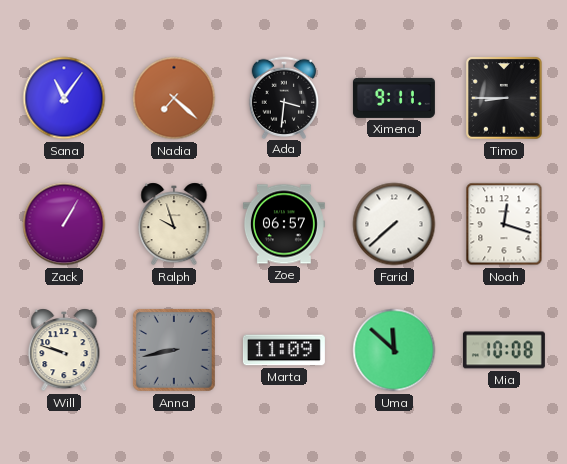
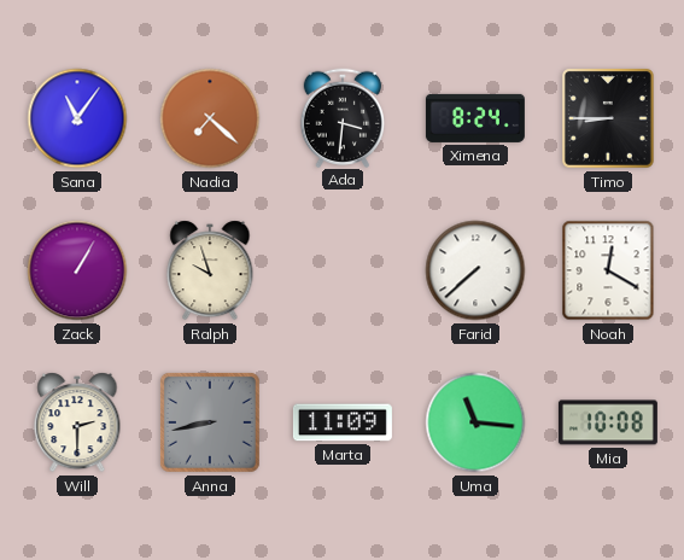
Ximena: 9:11 -> 8:24 (475, 118)
Zoe: 06:57 -> none (284, 224)
Noah: 12:18 -> 12:20 (608, 270)
Will: 9:48 -> 2:30 (77, 422)
Uma: 11:52 -> 11:16 (475, 422)
